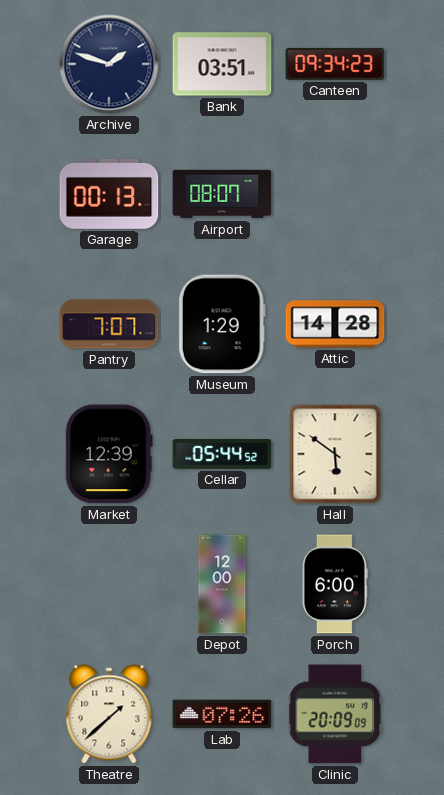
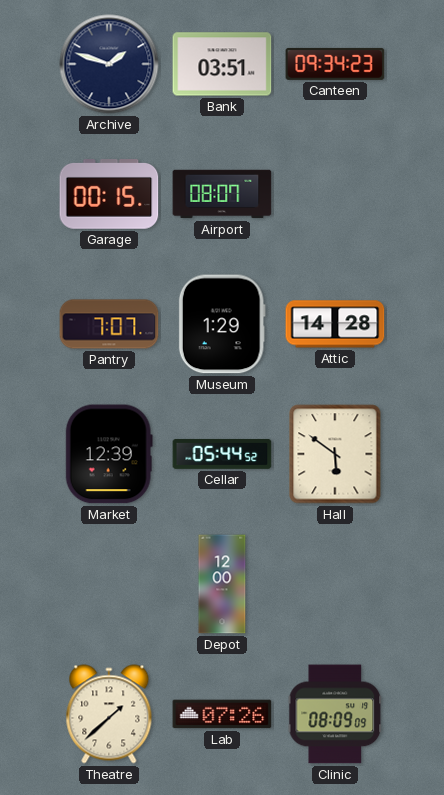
Garage: 00:13 -> 00:15 (109, 195)
Porch: 6:00 -> none (335, 584)
Clinic: 20:09 -> 08:09 (335, 714)
